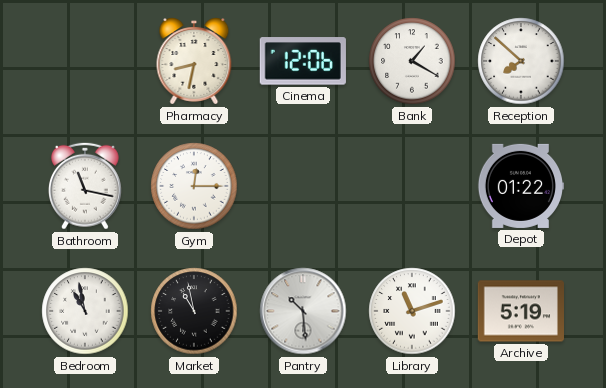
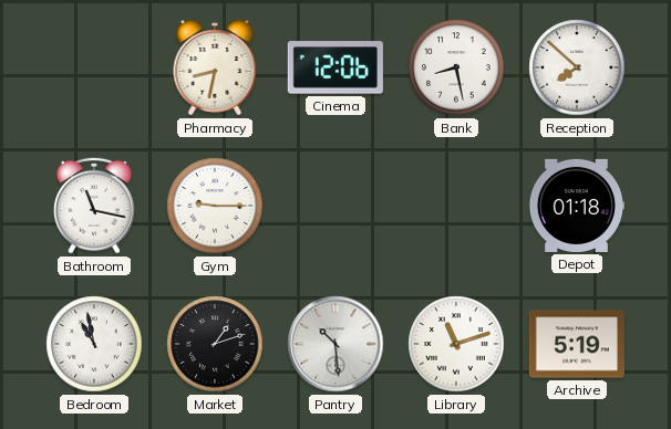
Bank: 1:20 -> 8:28 (456, 67)
Gym: 12:15 -> 9:15 (215, 206)
Depot: 01:22 -> 01:18 (576, 206)
Market: 10:58 -> 1:12 (215, 344)
